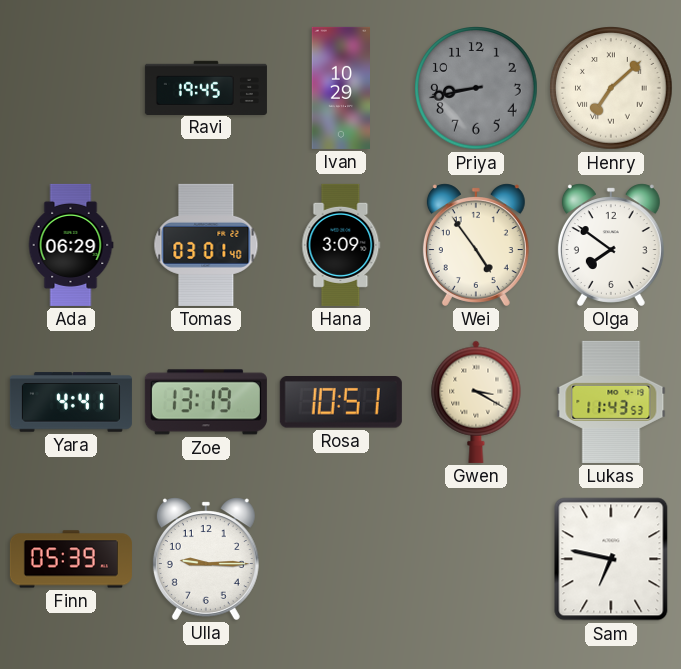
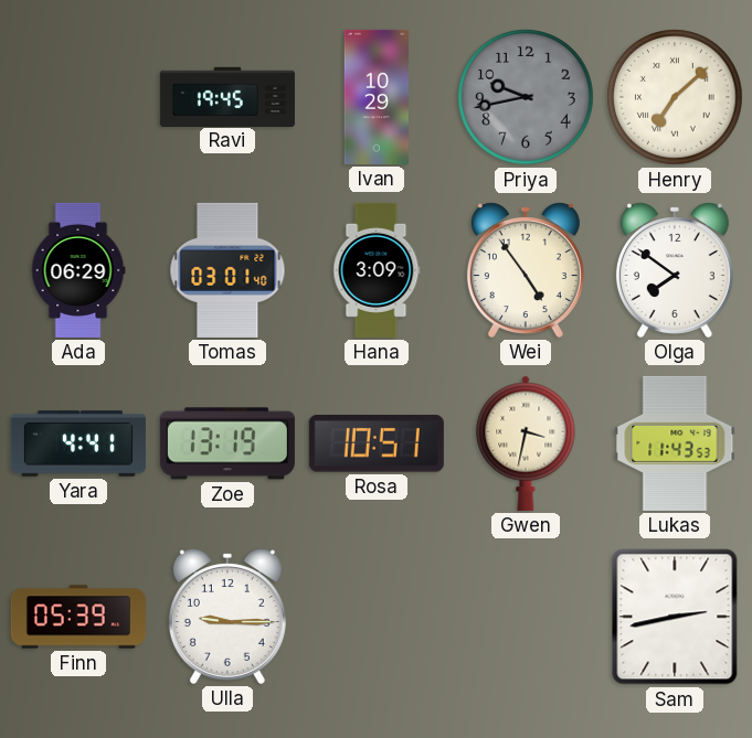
Priya: 8:43 -> 9:43 (526, 97)
Gwen: 3:20 -> 3:32 (526, 443)
Sam: 6:47 -> 2:43 (675, 617)
